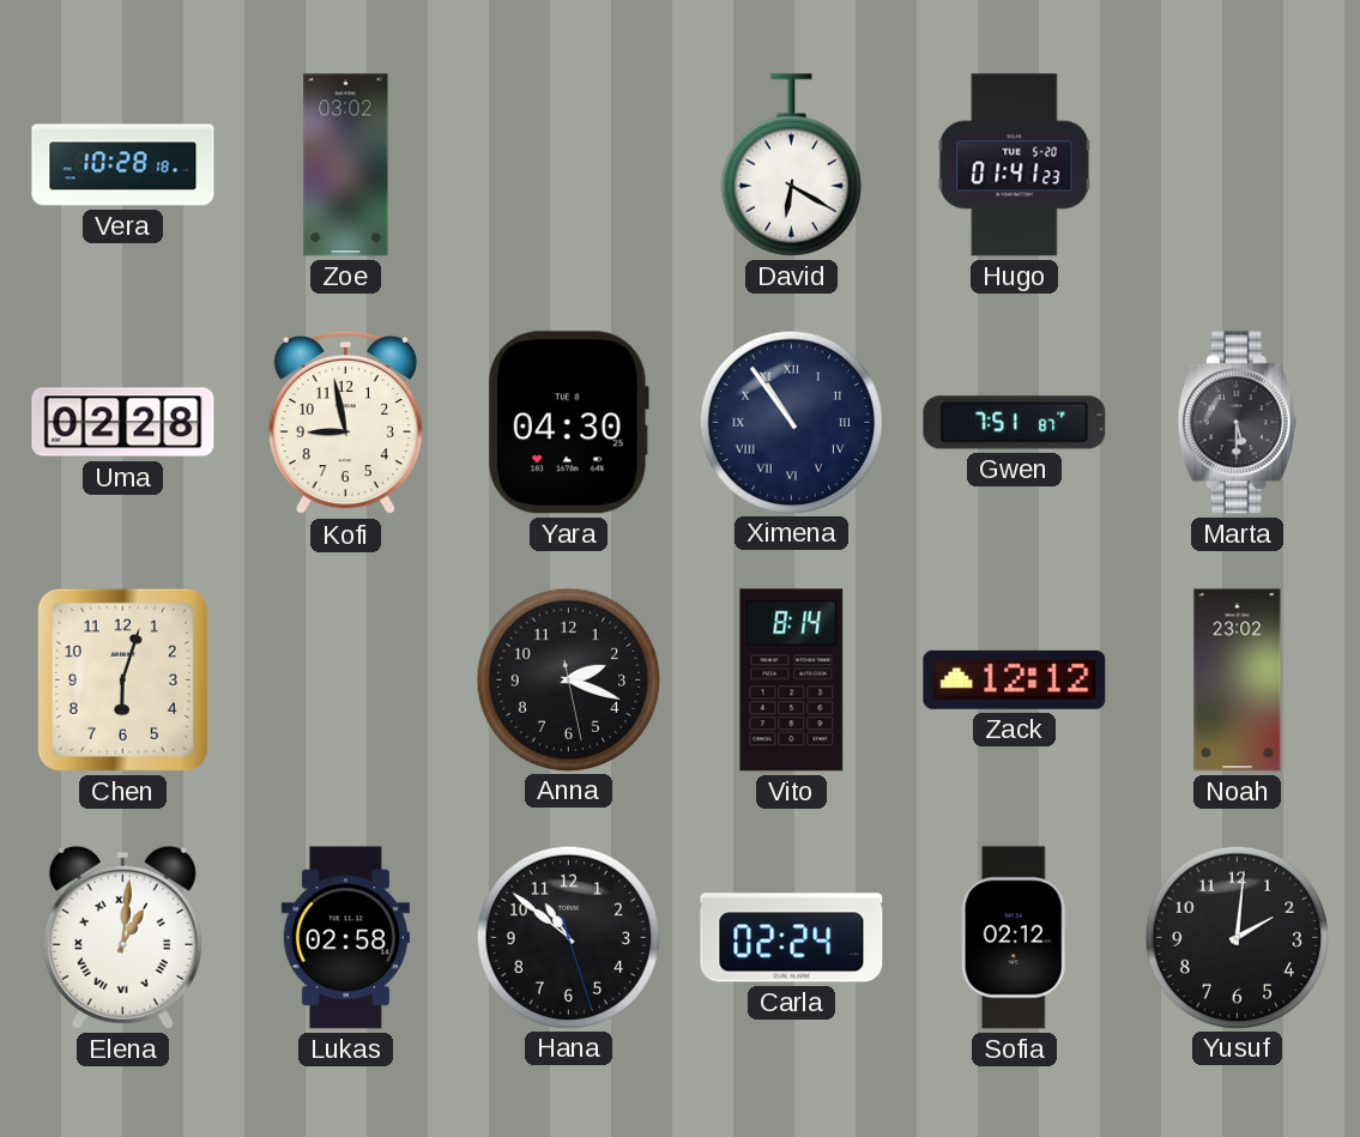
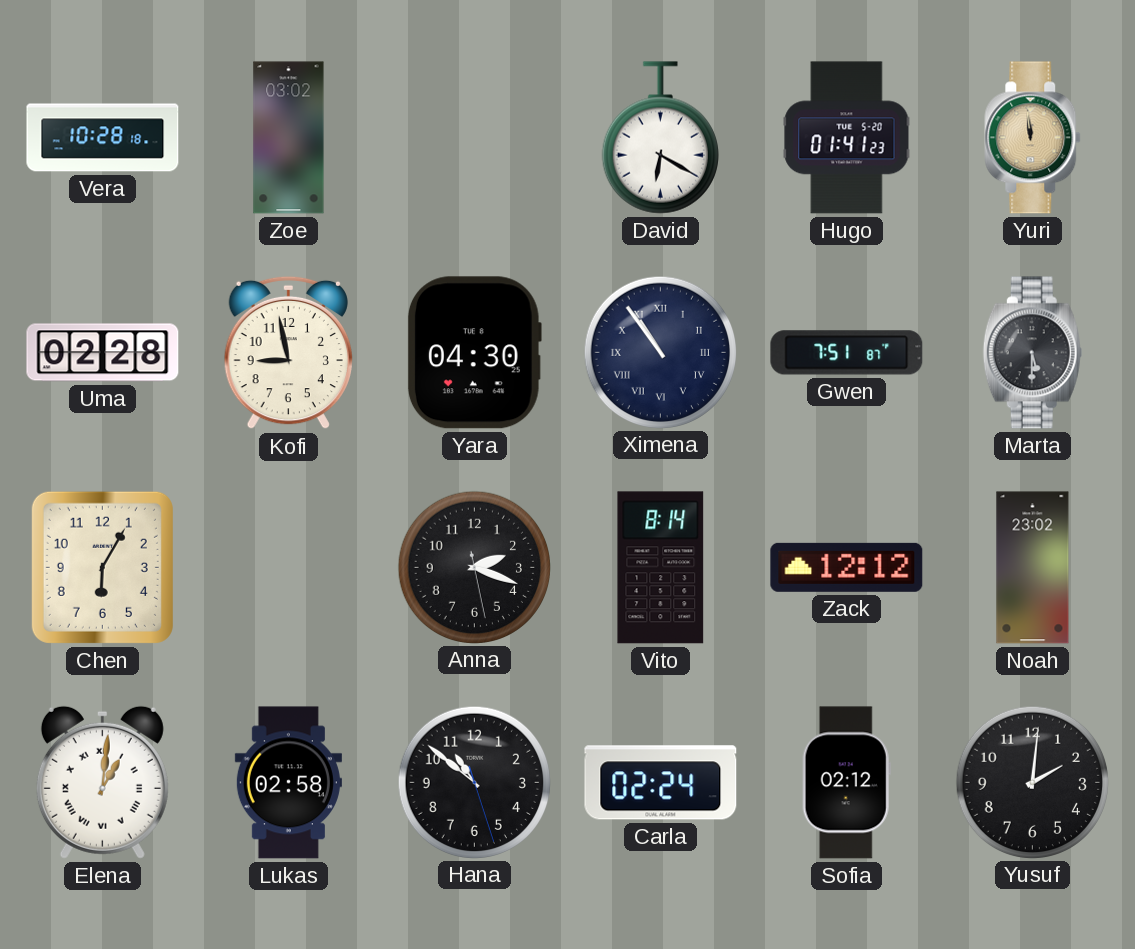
Yuri: none -> 11:59 (1033, 138)
Chen: 6:03 -> 6:05 (102, 567)
